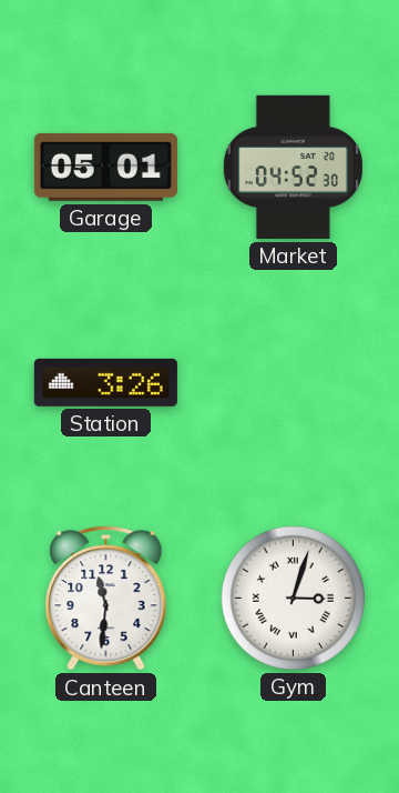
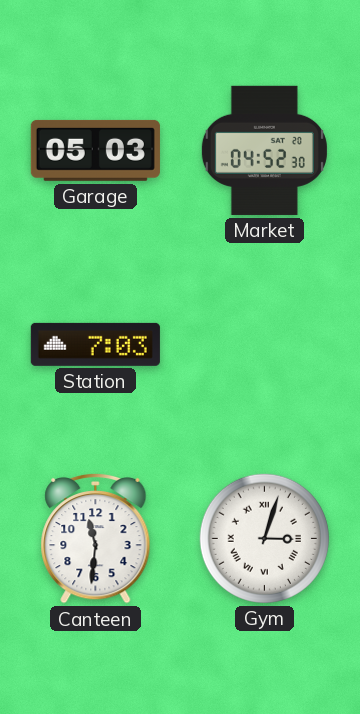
Garage: 05:01 -> 05:03 (95, 150)
Station: 3:26 -> 7:03 (95, 344)
